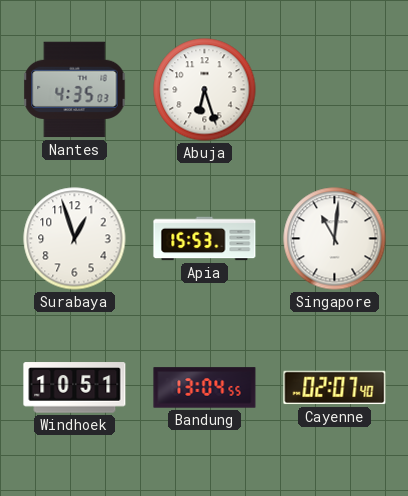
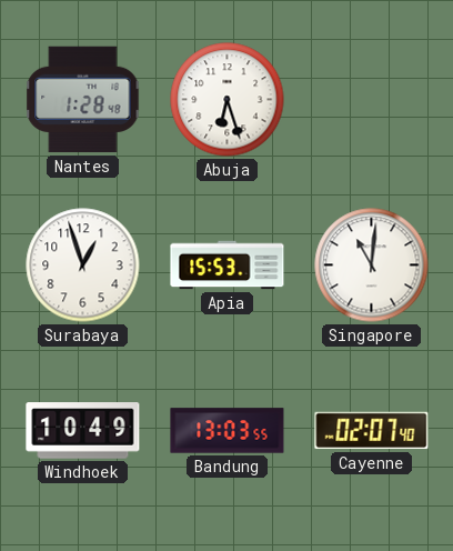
Nantes: 4:35 -> 1:28 (83, 100)
Windhoek: 10:51 -> 10:49 (83, 431)
Bandung: 13:04 -> 13:03 (228, 431)
